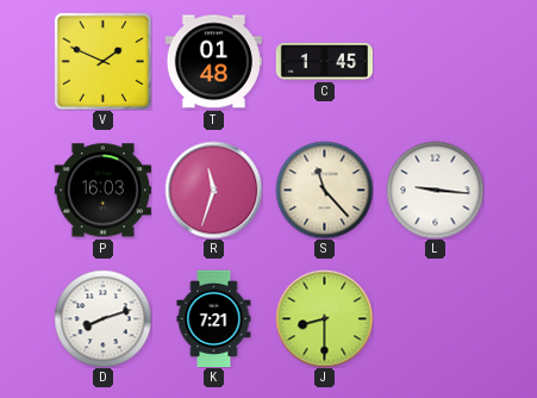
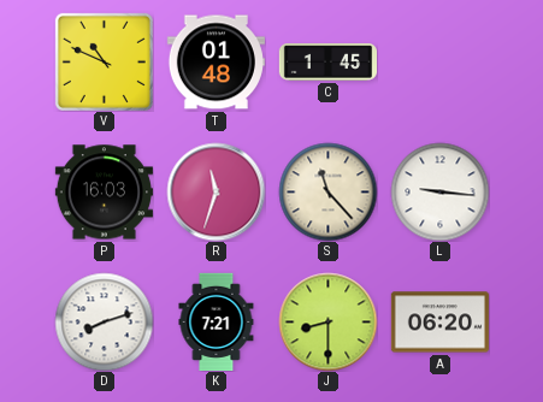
V: 1:49 -> 10:49 (104, 61)
A: none -> 06:20 (439, 323)
